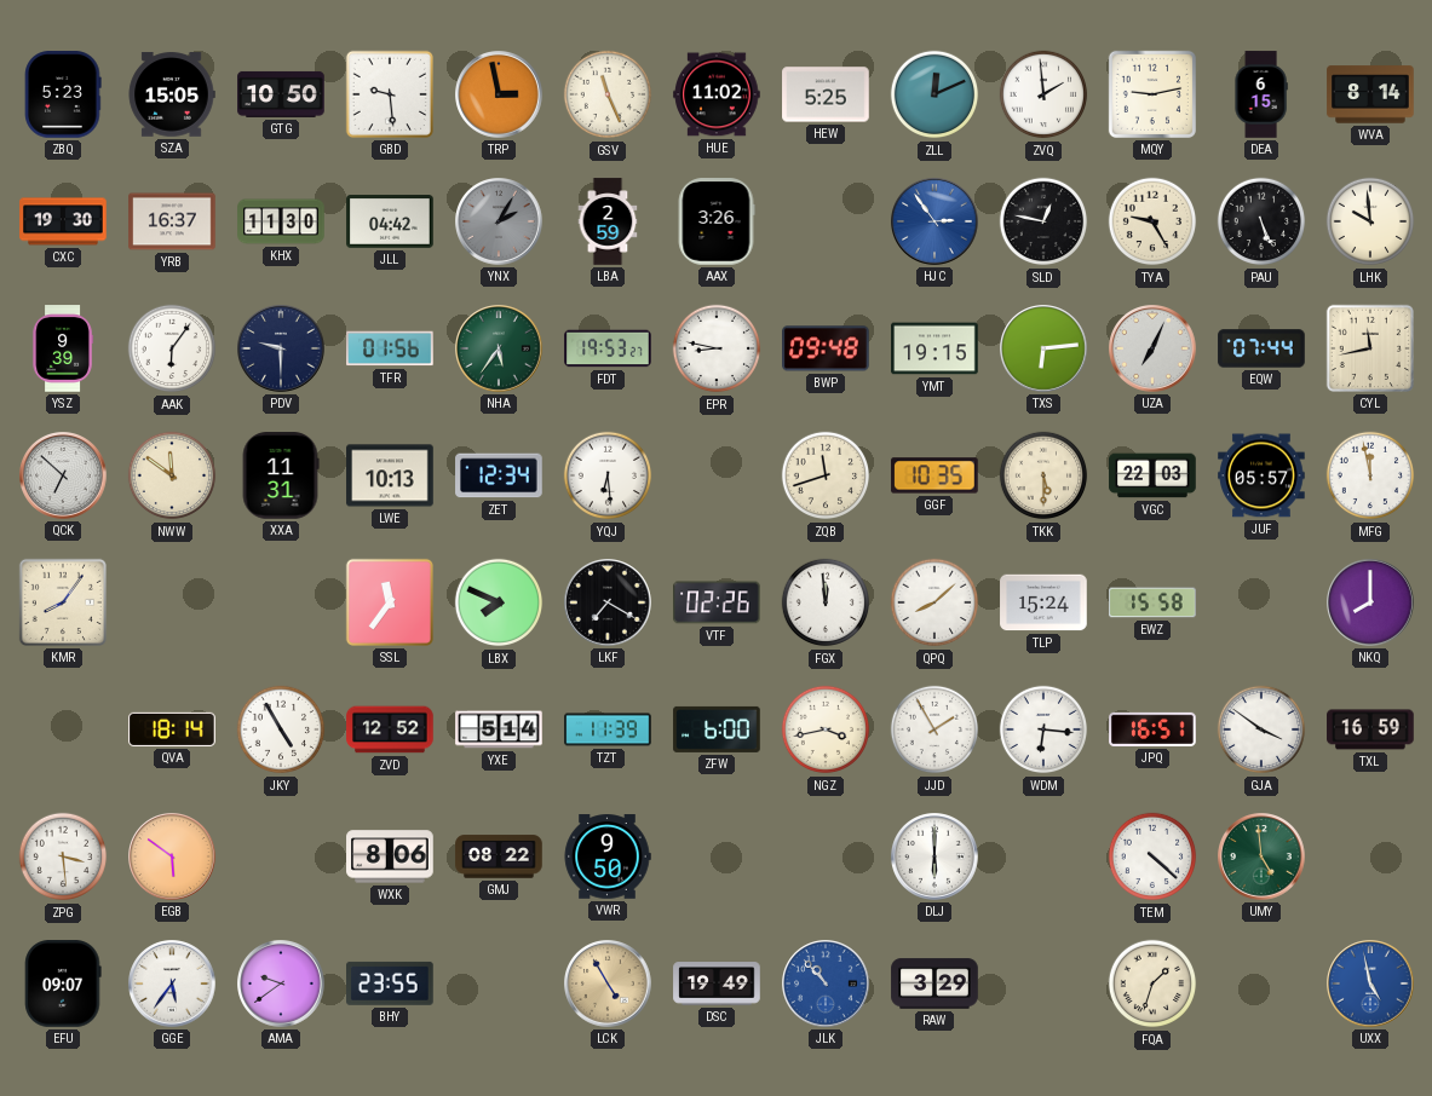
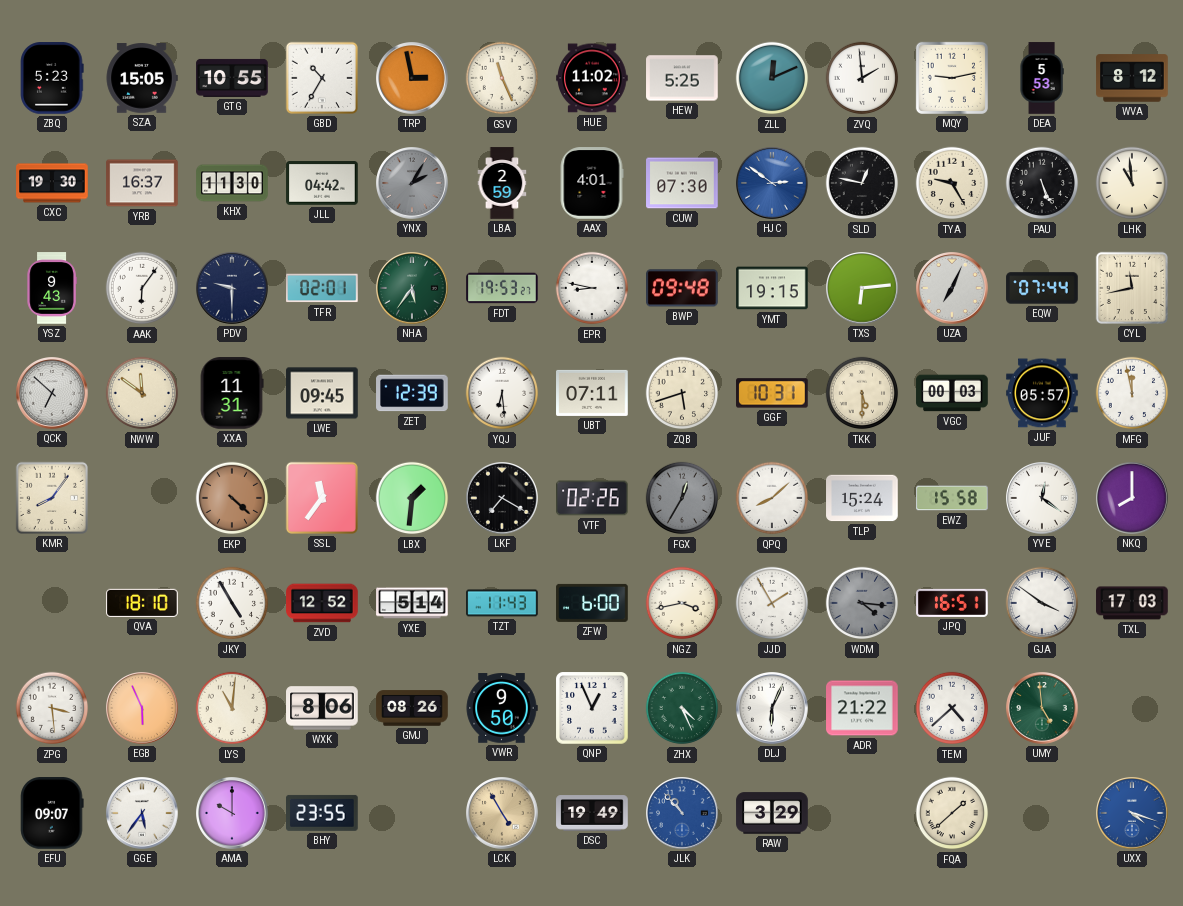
GTG: 10:50 -> 10:55 (232, 78)
GBD: 9:29 -> 10:35 (322, 78)
DEA: 6:15 -> 5:53 (1042, 78)
WVA: 8:14 -> 8:12 (1132, 78)
AAX: 3:26 -> 4:01 (592, 183)
CUW: none -> 07:30 (682, 183)
HJC: 2:54 -> 2:51 (773, 184)
LHK: 9:59 -> 10:59 (1132, 183)
YSZ: 9:39 -> 9:43 (52, 288)
TFR: 01:56 -> 02:01 (323, 288)
LWE: 10:13 -> 09:45 (322, 393)
ZET: 12:34 -> 12:39 (412, 393)
UBT: none -> 07:11 (592, 393)
ZQB: 11:42 -> 5:42 (682, 393)
GGF: 10:35 -> 10:31 (772, 393)
VGC: 22:03 -> 00:03 (952, 393)
EKP: none -> 4:22 (232, 498)
LBX: 7:49 -> 1:31 (412, 498)
FGX: 11:59 -> 12:35 (682, 498)
FGX dial: white -> grey (682, 498)
YVE: none -> 12:21 (1043, 499)
QVA: 18:14 -> 18:10 (142, 603)
TZT: 11:39 -> 11:43 (502, 603)
WDM: 6:16 -> 4:16 (862, 603)
WDM dial: white -> grey (862, 603)
TXL: 16:59 -> 17:03 (1132, 603)
EGB: 5:51 -> 5:56 (143, 709)
LYS: none -> 11:01 (232, 708)
GMJ: 08:22 -> 08:26 (412, 708)
QNP: none -> 12:56 (592, 708)
ZHX: none -> 4:26 (682, 708)
DLJ: 6:00 -> 6:04 (773, 709)
ADR: none -> 21:22 (862, 708)
TEM: 4:22 -> 4:38 (952, 708)
AMA: 9:39 -> 10:00 (233, 814)
FQA: 1:33 -> 1:38 (952, 813)
UXX: 4:58 -> 4:18 (1133, 814)
